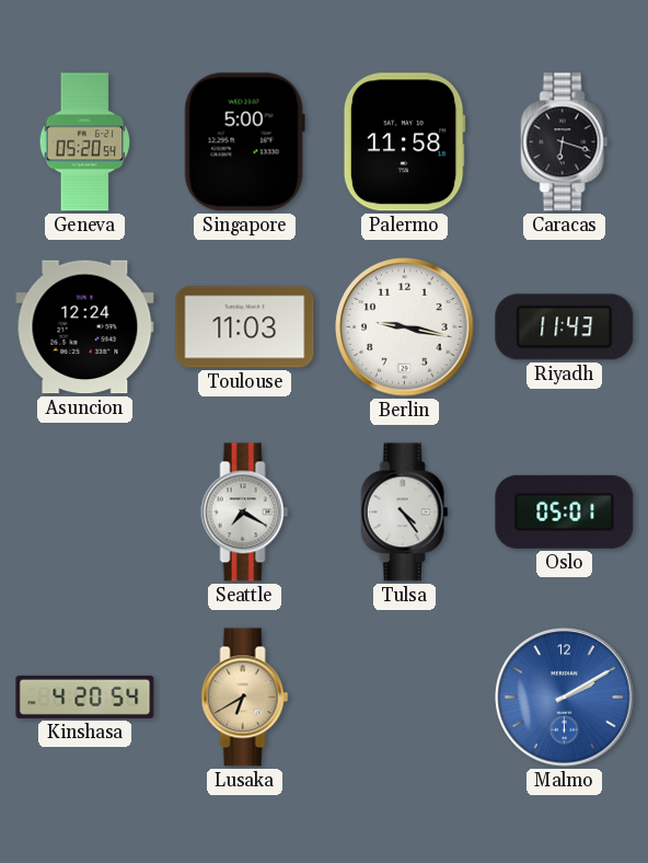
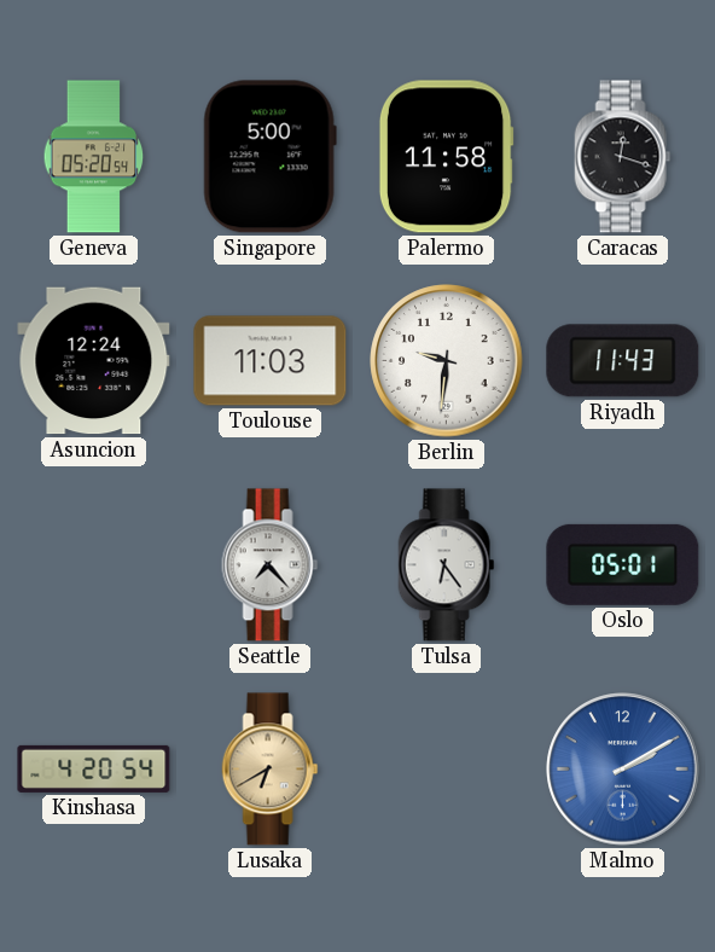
Caracas: 6:18 -> 12:18 (623, 157)
Berlin: 9:17 -> 9:31 (447, 361)
Seattle: 7:20 -> 7:23 (271, 565)
Tulsa: 4:24 -> 6:24 (447, 565)
